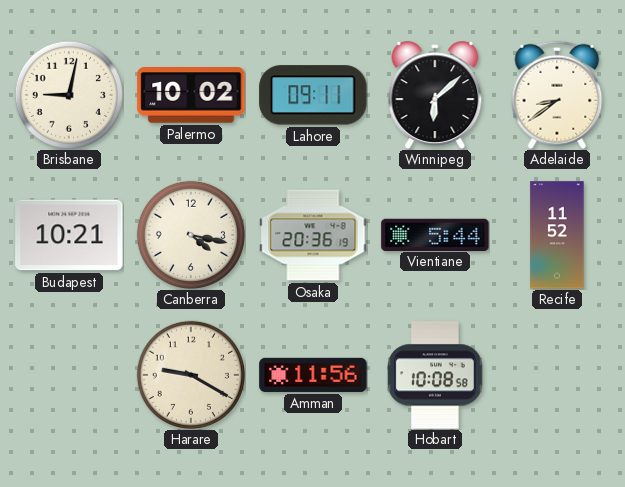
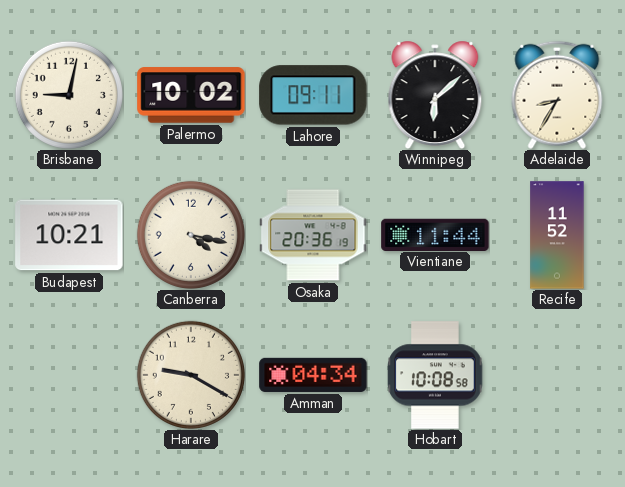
Adelaide: 8:39 -> 8:35 (557, 95)
Vientiane: 5:44 -> 11:44 (435, 234)
Amman: 11:56 -> 04:34 (313, 375)
